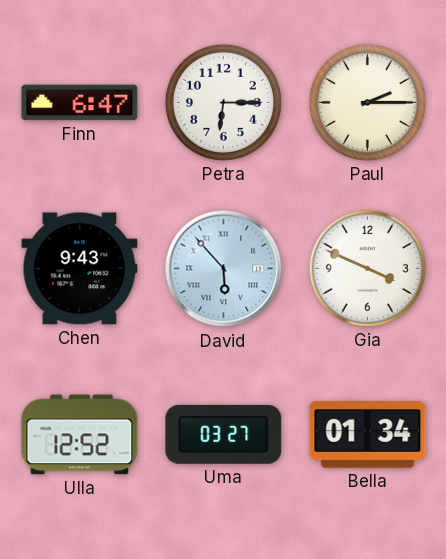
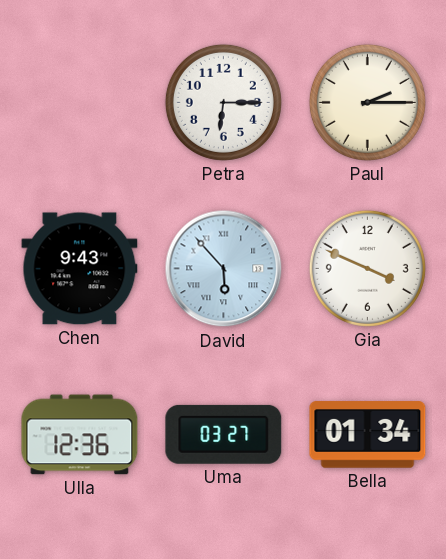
Finn: 6:47 -> none (80, 103)
Ulla: 12:52 -> 12:36 (80, 435)
